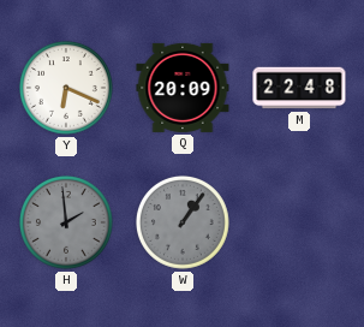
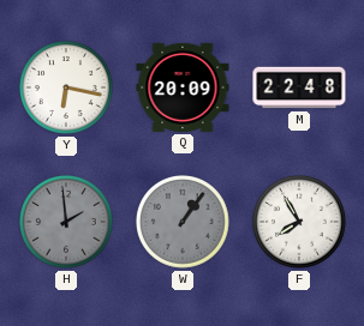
Y: 6:19 -> 6:17 (67, 89)
F: none -> 7:55 (300, 223)
